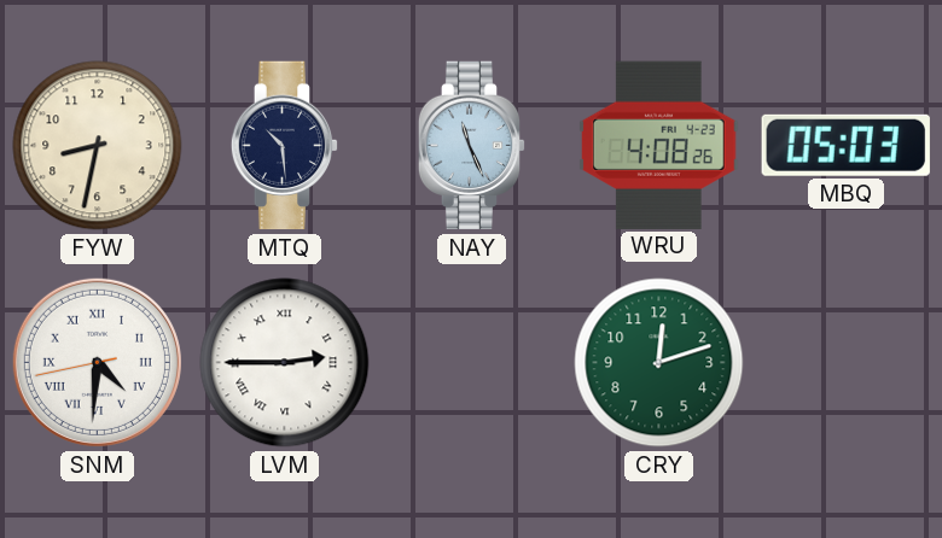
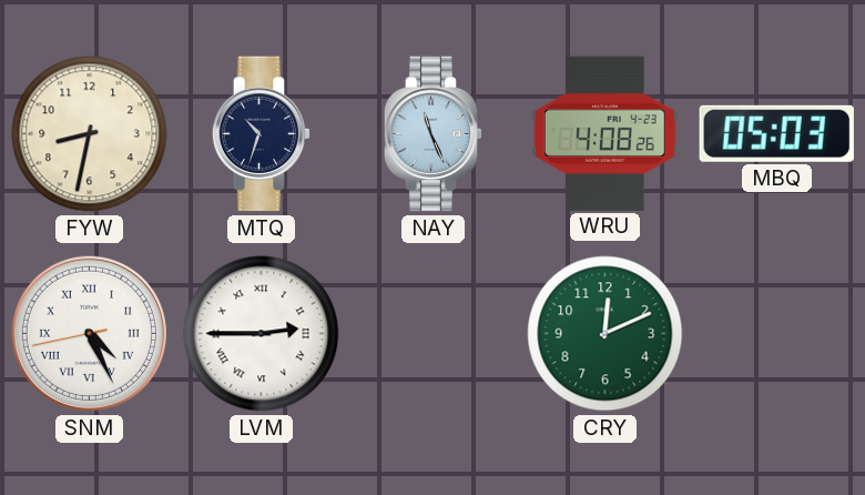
MTQ: 10:29 -> 10:33 (262, 134)
SNM: 4:30 -> 4:25 (89, 333)
CRY: 12:12 -> 12:11 (605, 334)
